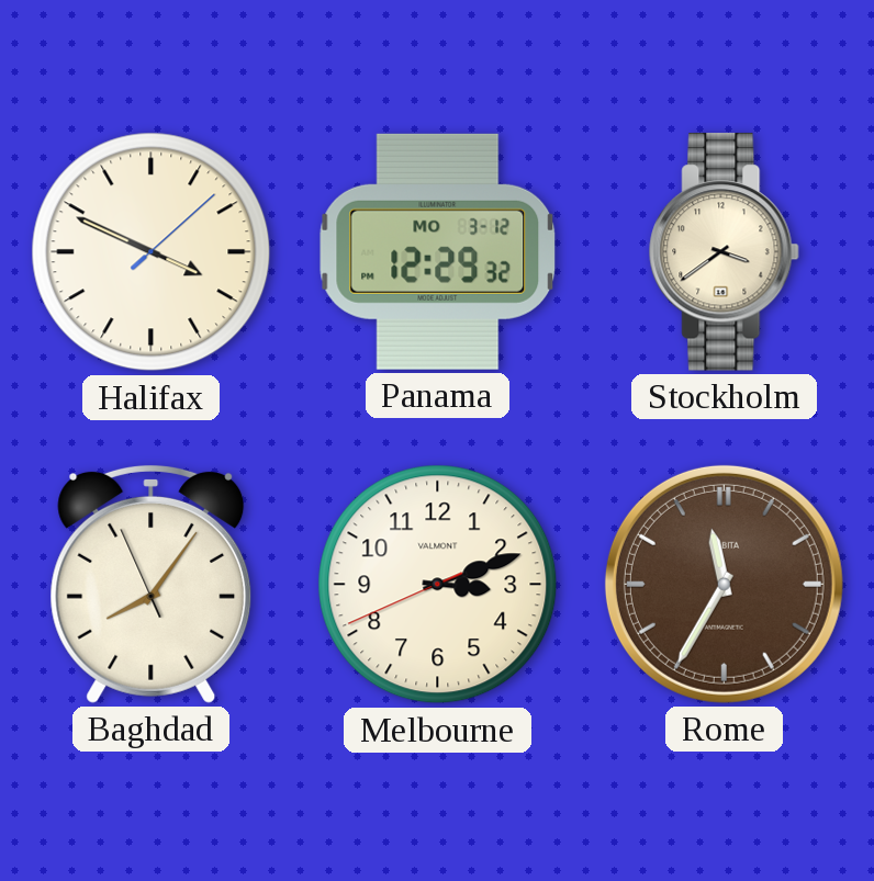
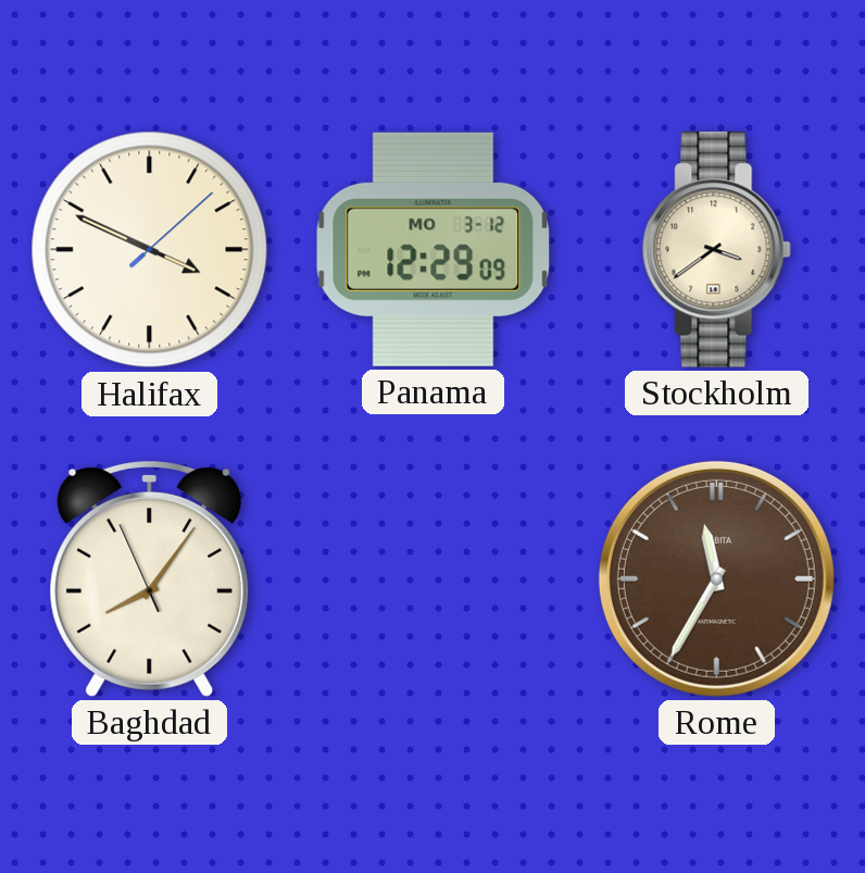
Panama: 12:29:32 -> 12:29:09 (434, 249)
Melbourne: 3:11 -> none (438, 585)
